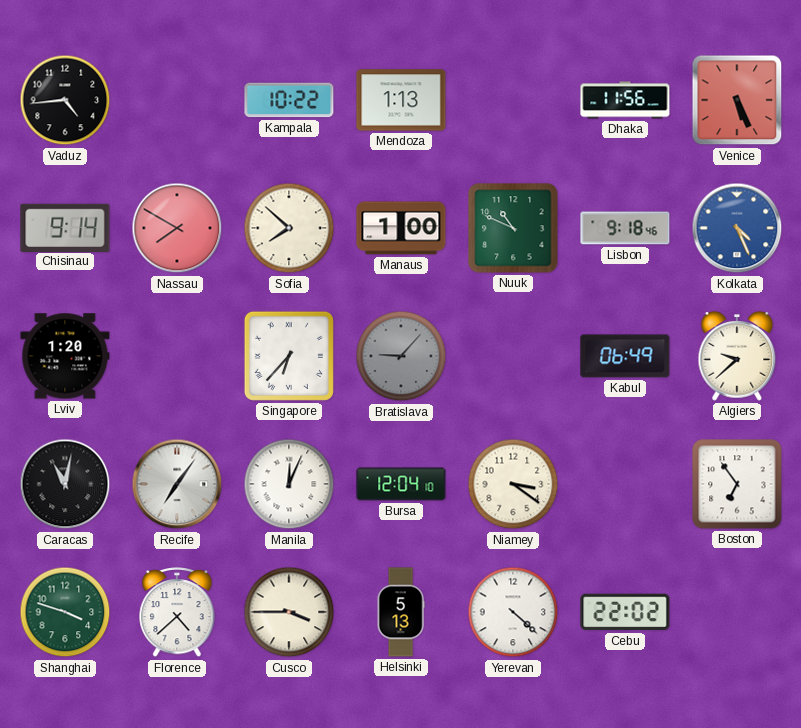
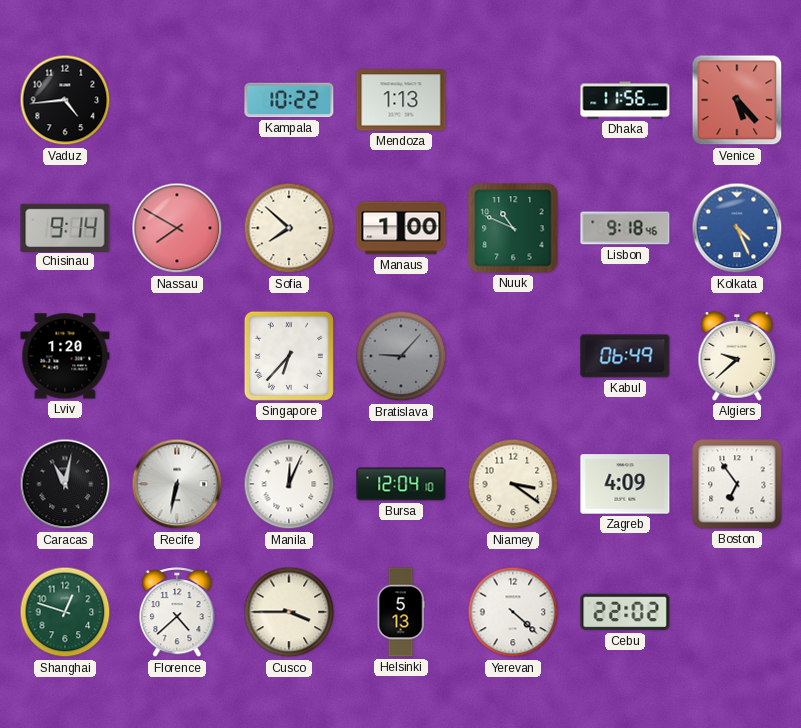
Venice: 5:26 -> 5:23 (737, 100)
Recife: 7:06 -> 6:32 (177, 484)
Zagreb: none -> 4:09 (625, 484)
Shanghai: 3:48 -> 12:48 (65, 612)
